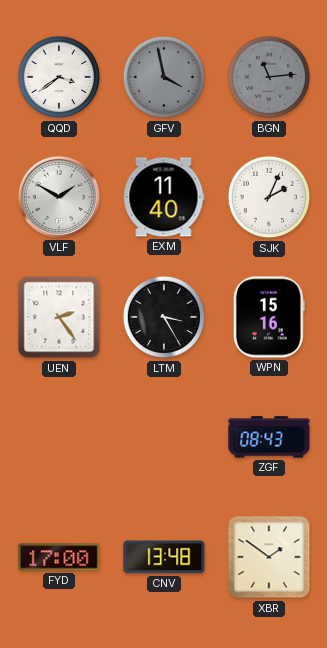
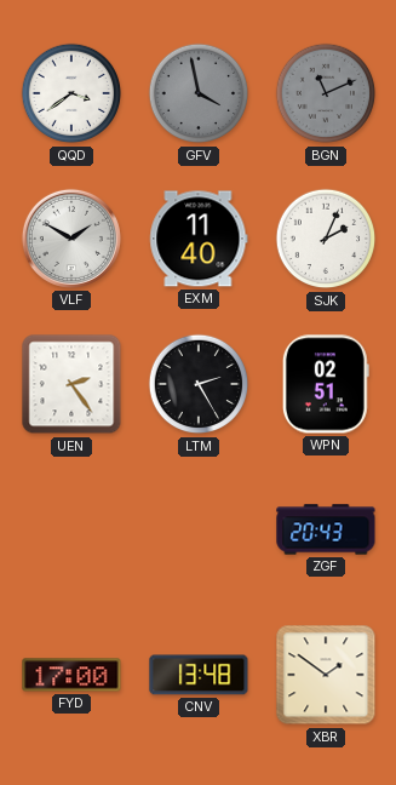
BGN: 11:14 -> 11:11 (326, 93)
LTM: 3:25 -> 2:25 (199, 384)
WPN: 15:16 -> 02:51 (326, 384)
ZGF: 08:43 -> 20:43 (326, 529)
